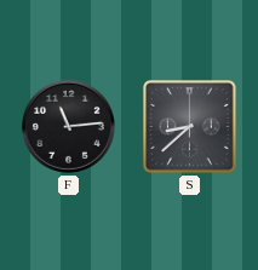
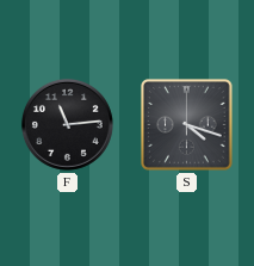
S: 8:38 -> 4:18 (187, 125)
